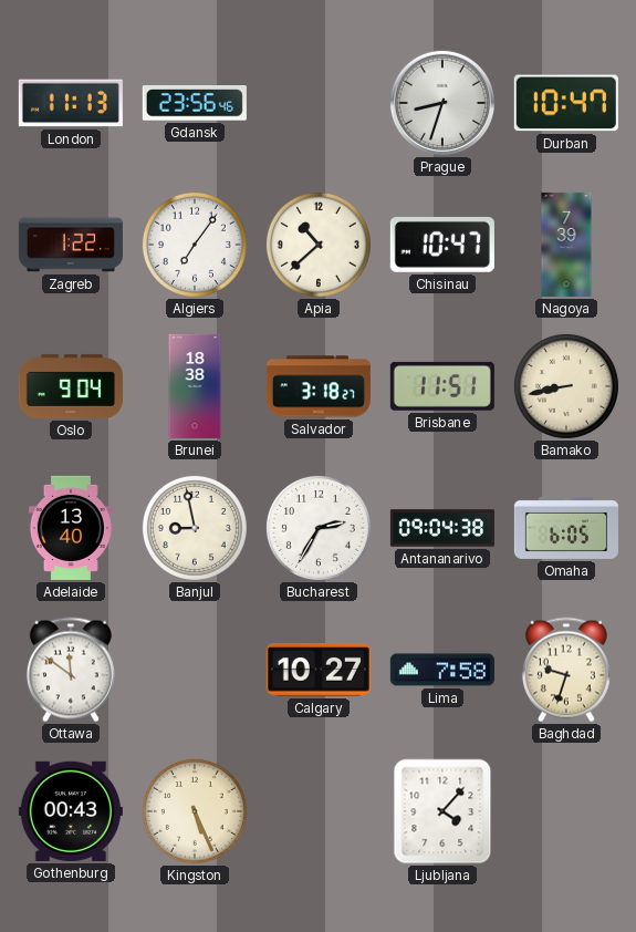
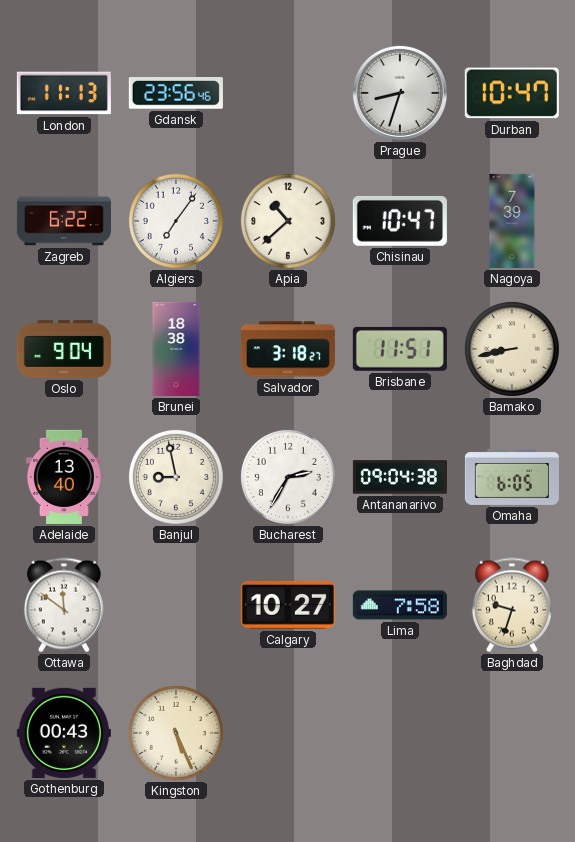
Zagreb: 1:22 -> 6:22 (64, 221)
Ljubljana: 4:07 -> none (442, 811)
